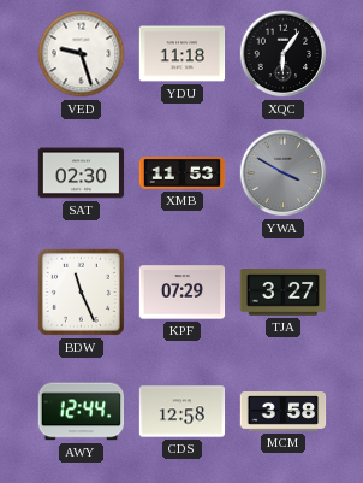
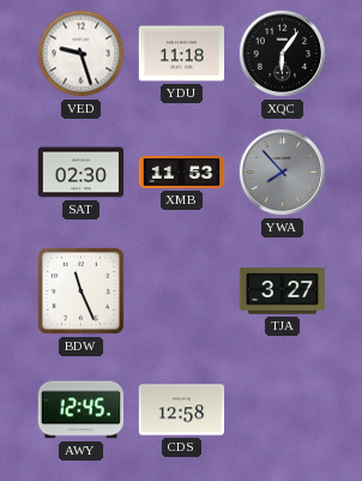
YWA: 3:50 -> 7:53 (283, 173)
KPF: 07:29 -> none (183, 293)
AWY: 12:44 -> 12:45 (82, 410)
MCM: 3:58 -> none (284, 412)
